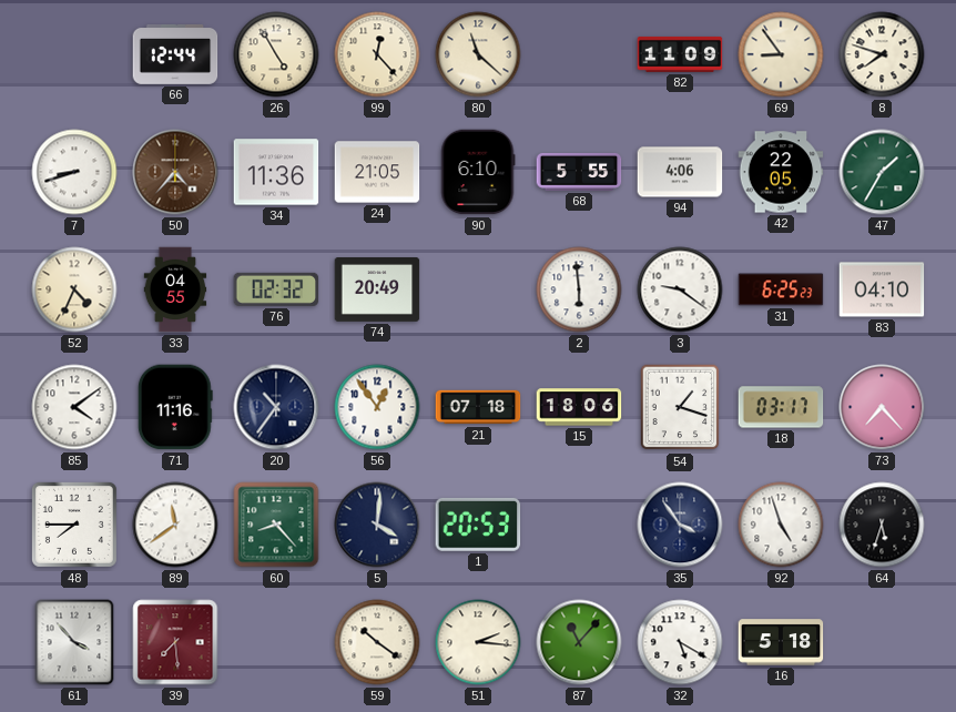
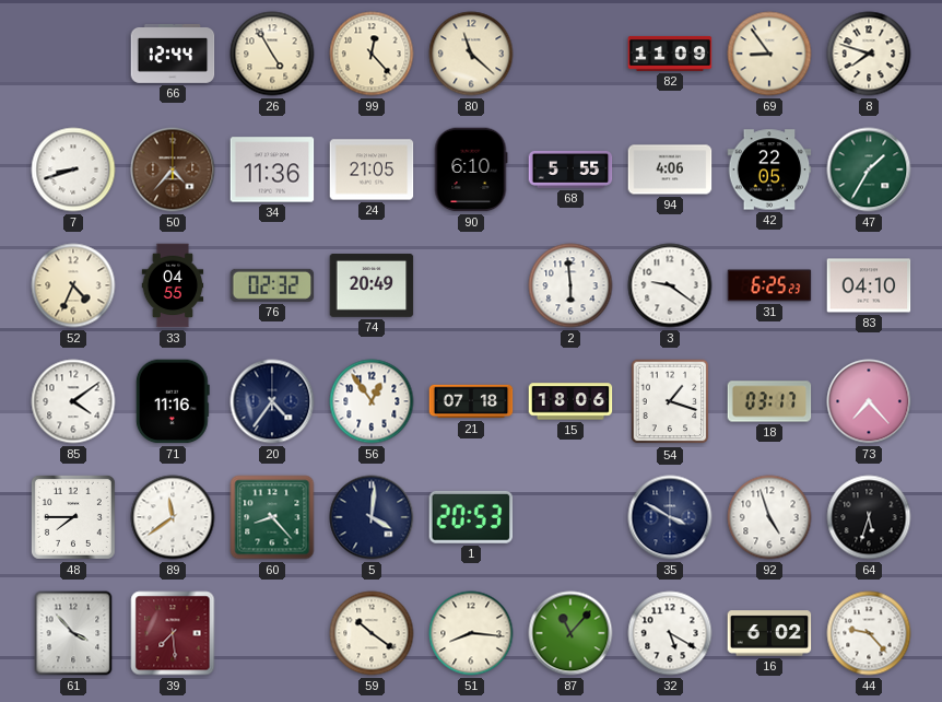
20: 10:36 -> 4:36 (272, 401)
35: 3:54 -> 3:50 (670, 517)
51: 2:16 -> 8:16 (471, 633)
16: 5:18 -> 6:02 (769, 633)
44: none -> 9:23 (869, 633)
